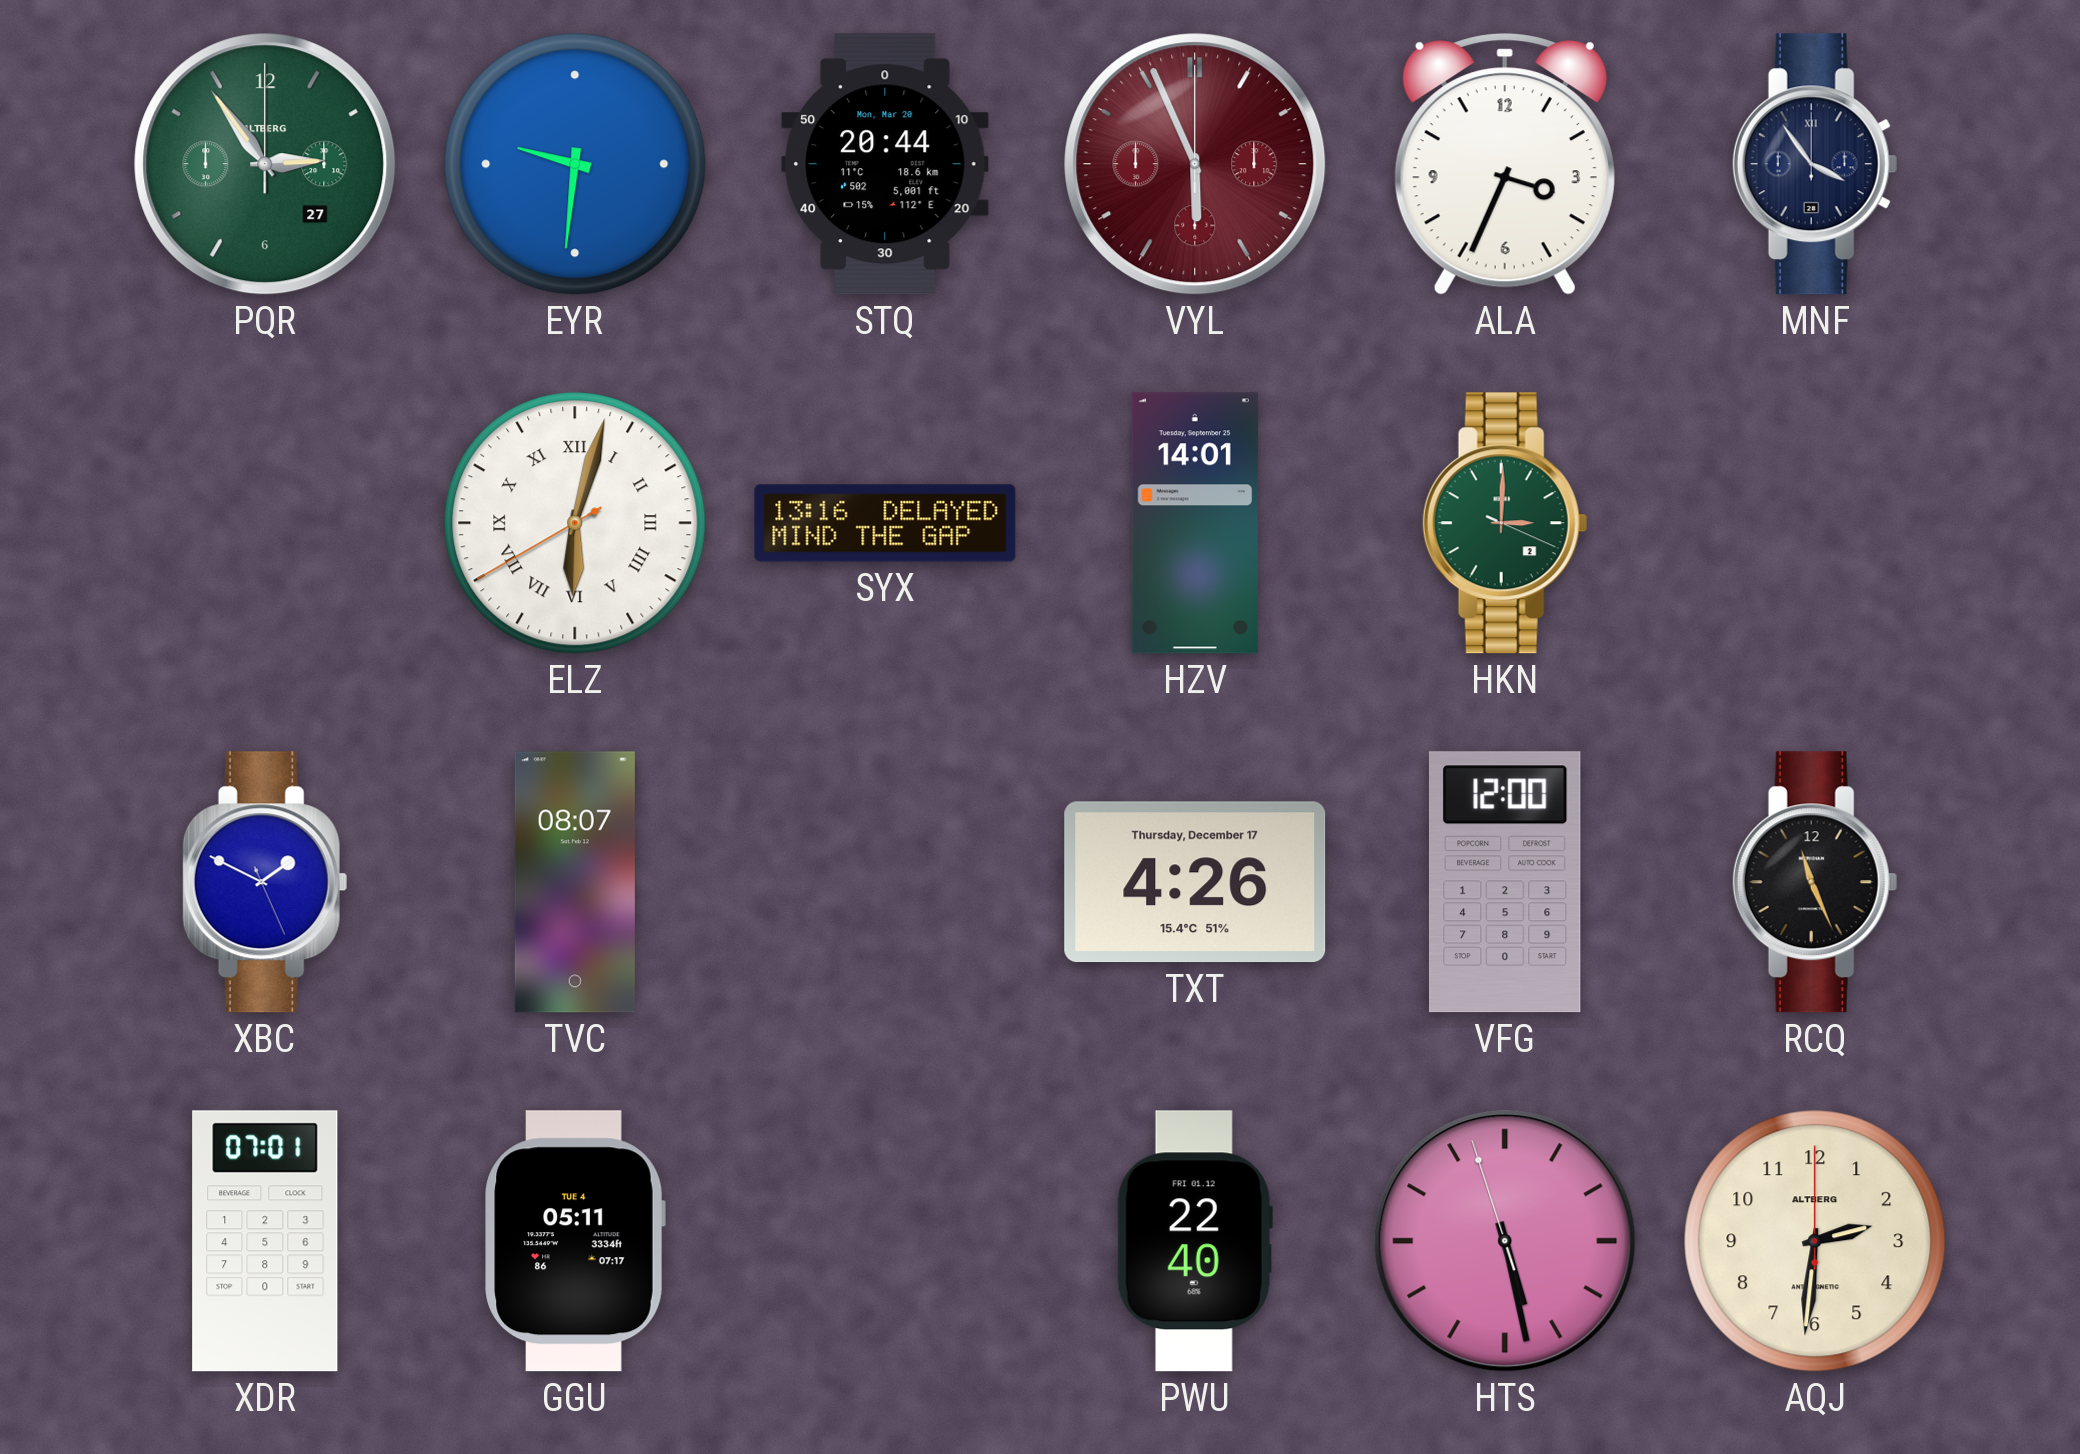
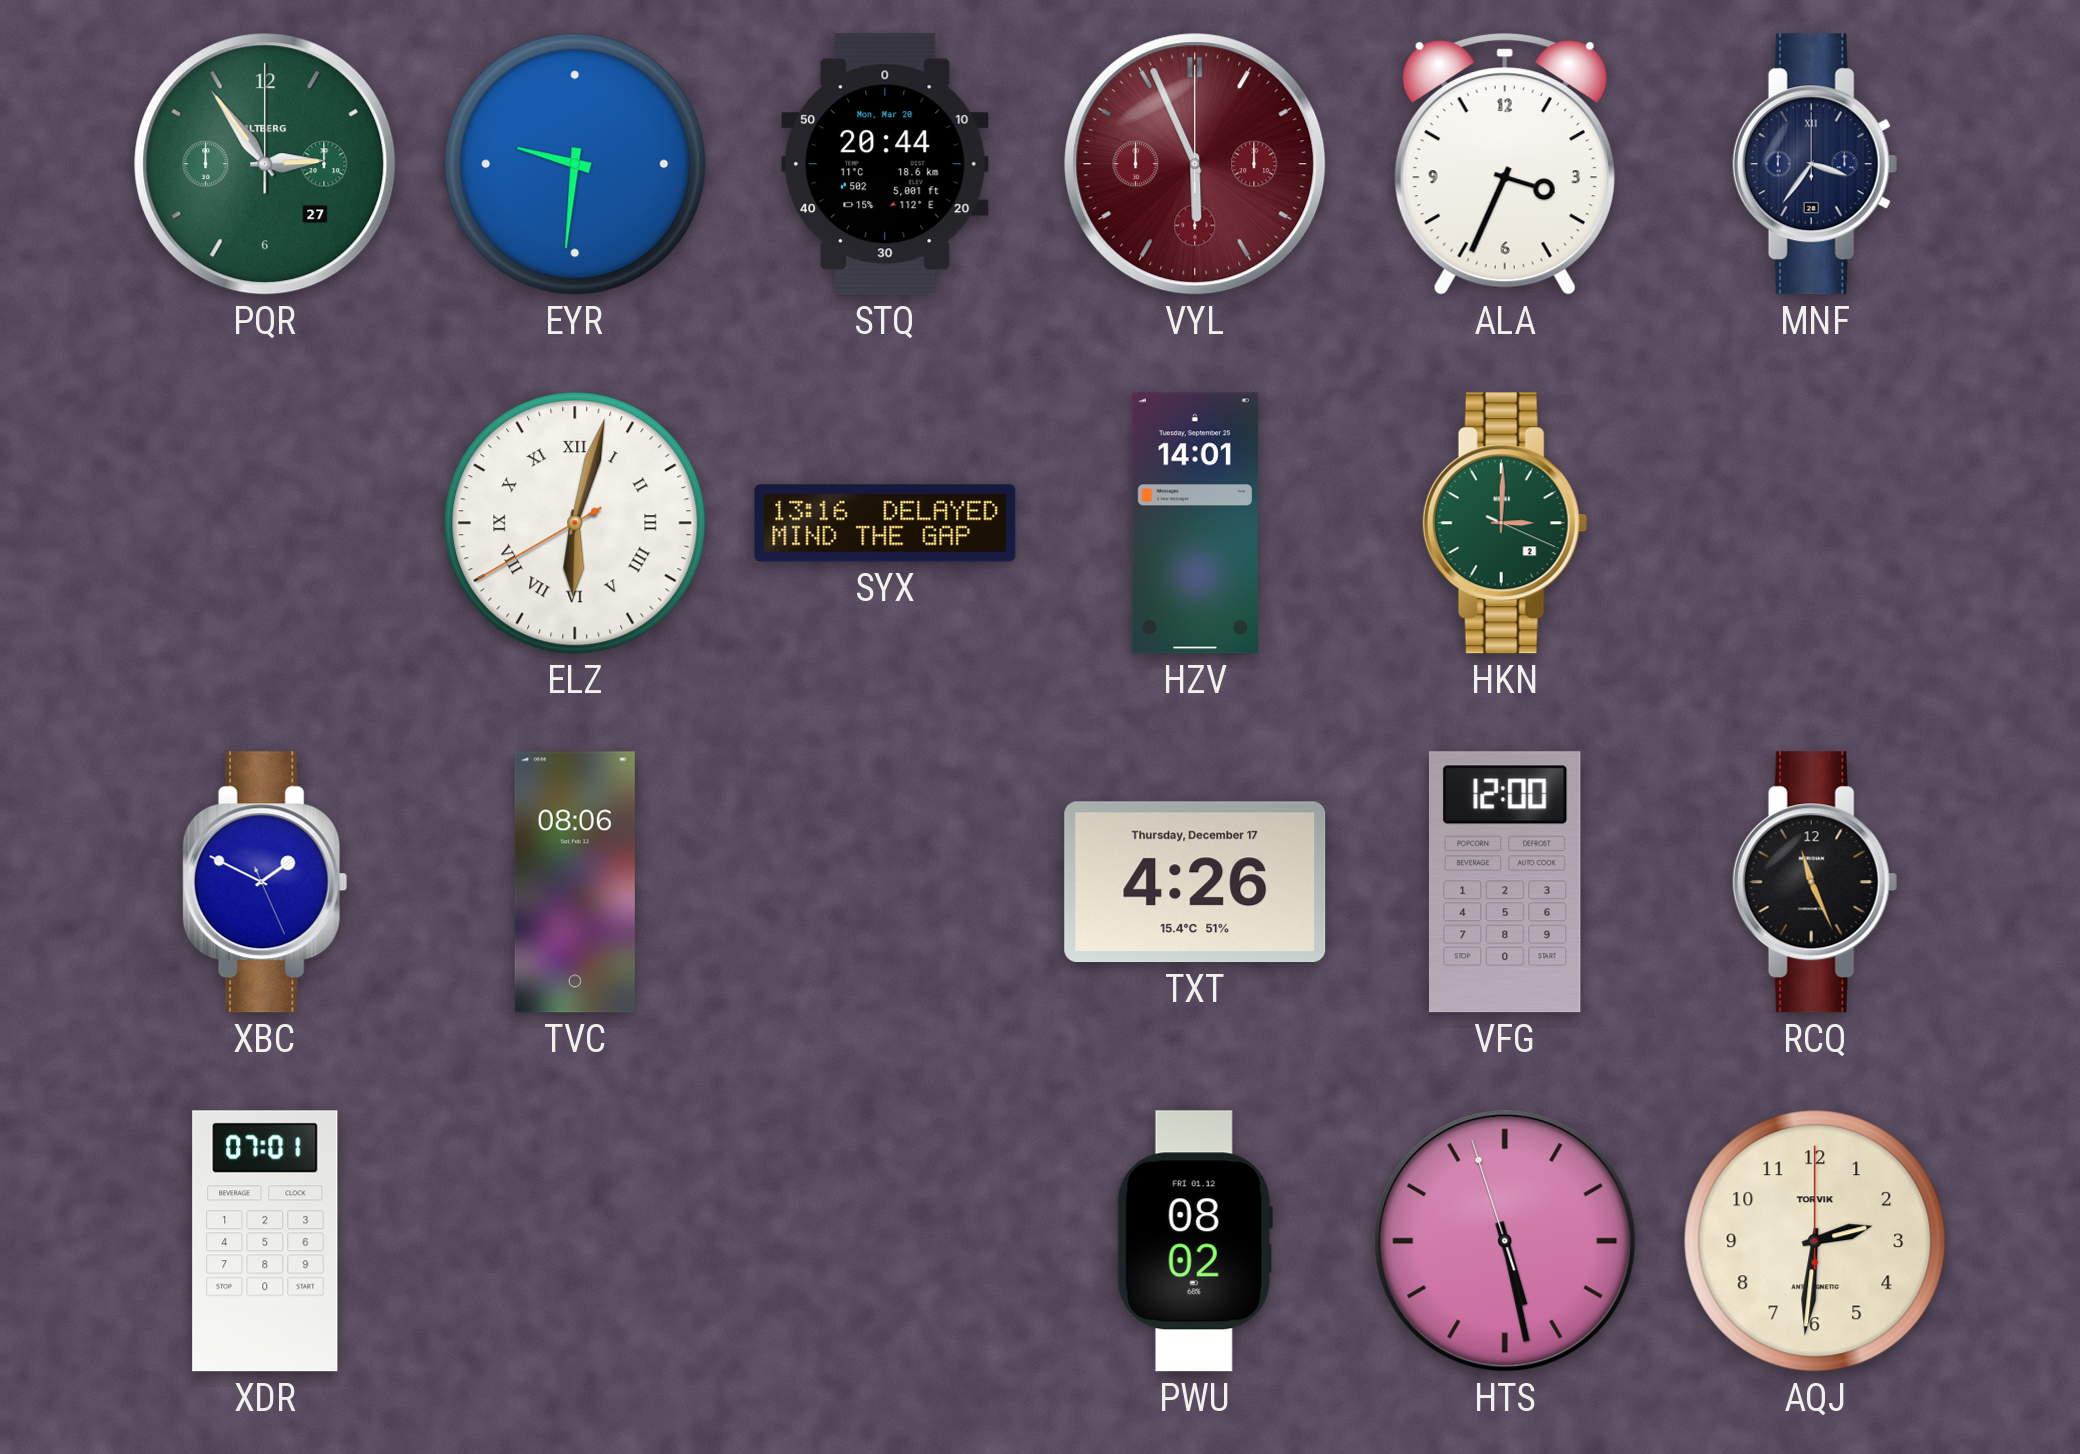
MNF: 3:54 -> 3:36 (1815, 164)
TVC: 08:07 -> 08:06 (575, 882)
GGU: 05:11 -> none (575, 1241)
PWU: 22:40 -> 08:02 (1195, 1241)
AQJ brand: ALTBERG -> TORVIK (1815, 1241)
